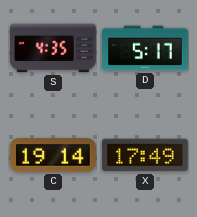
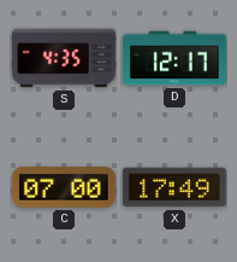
D: 5:17 -> 12:17 (174, 58)
C: 19:14 -> 07:00 (65, 187)
